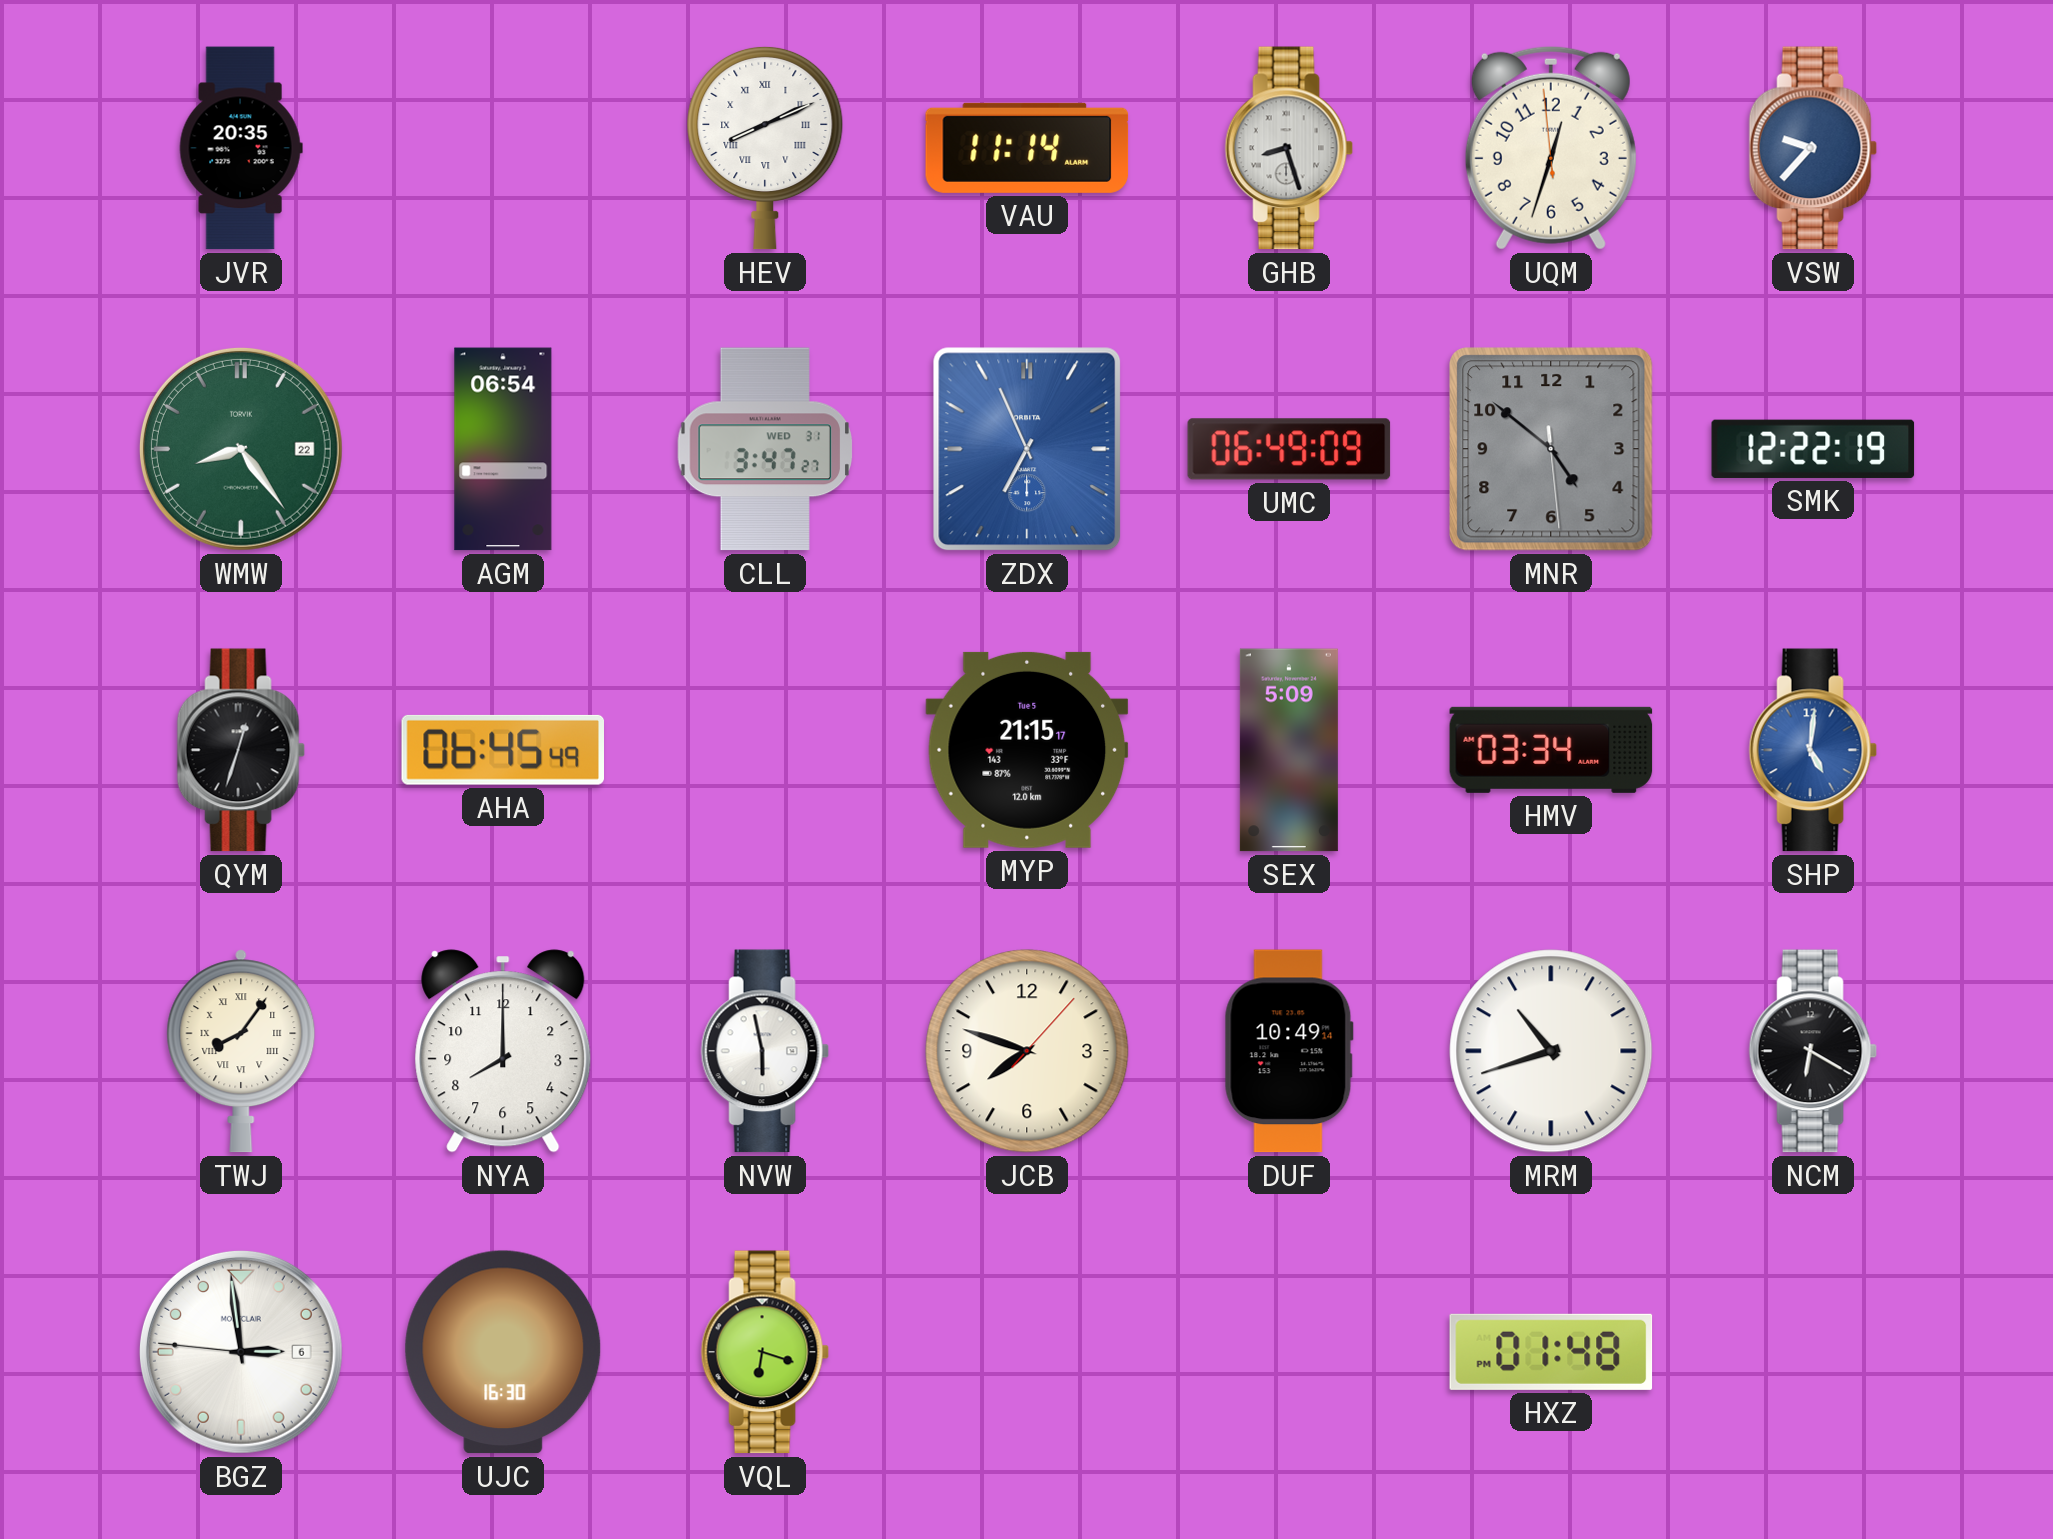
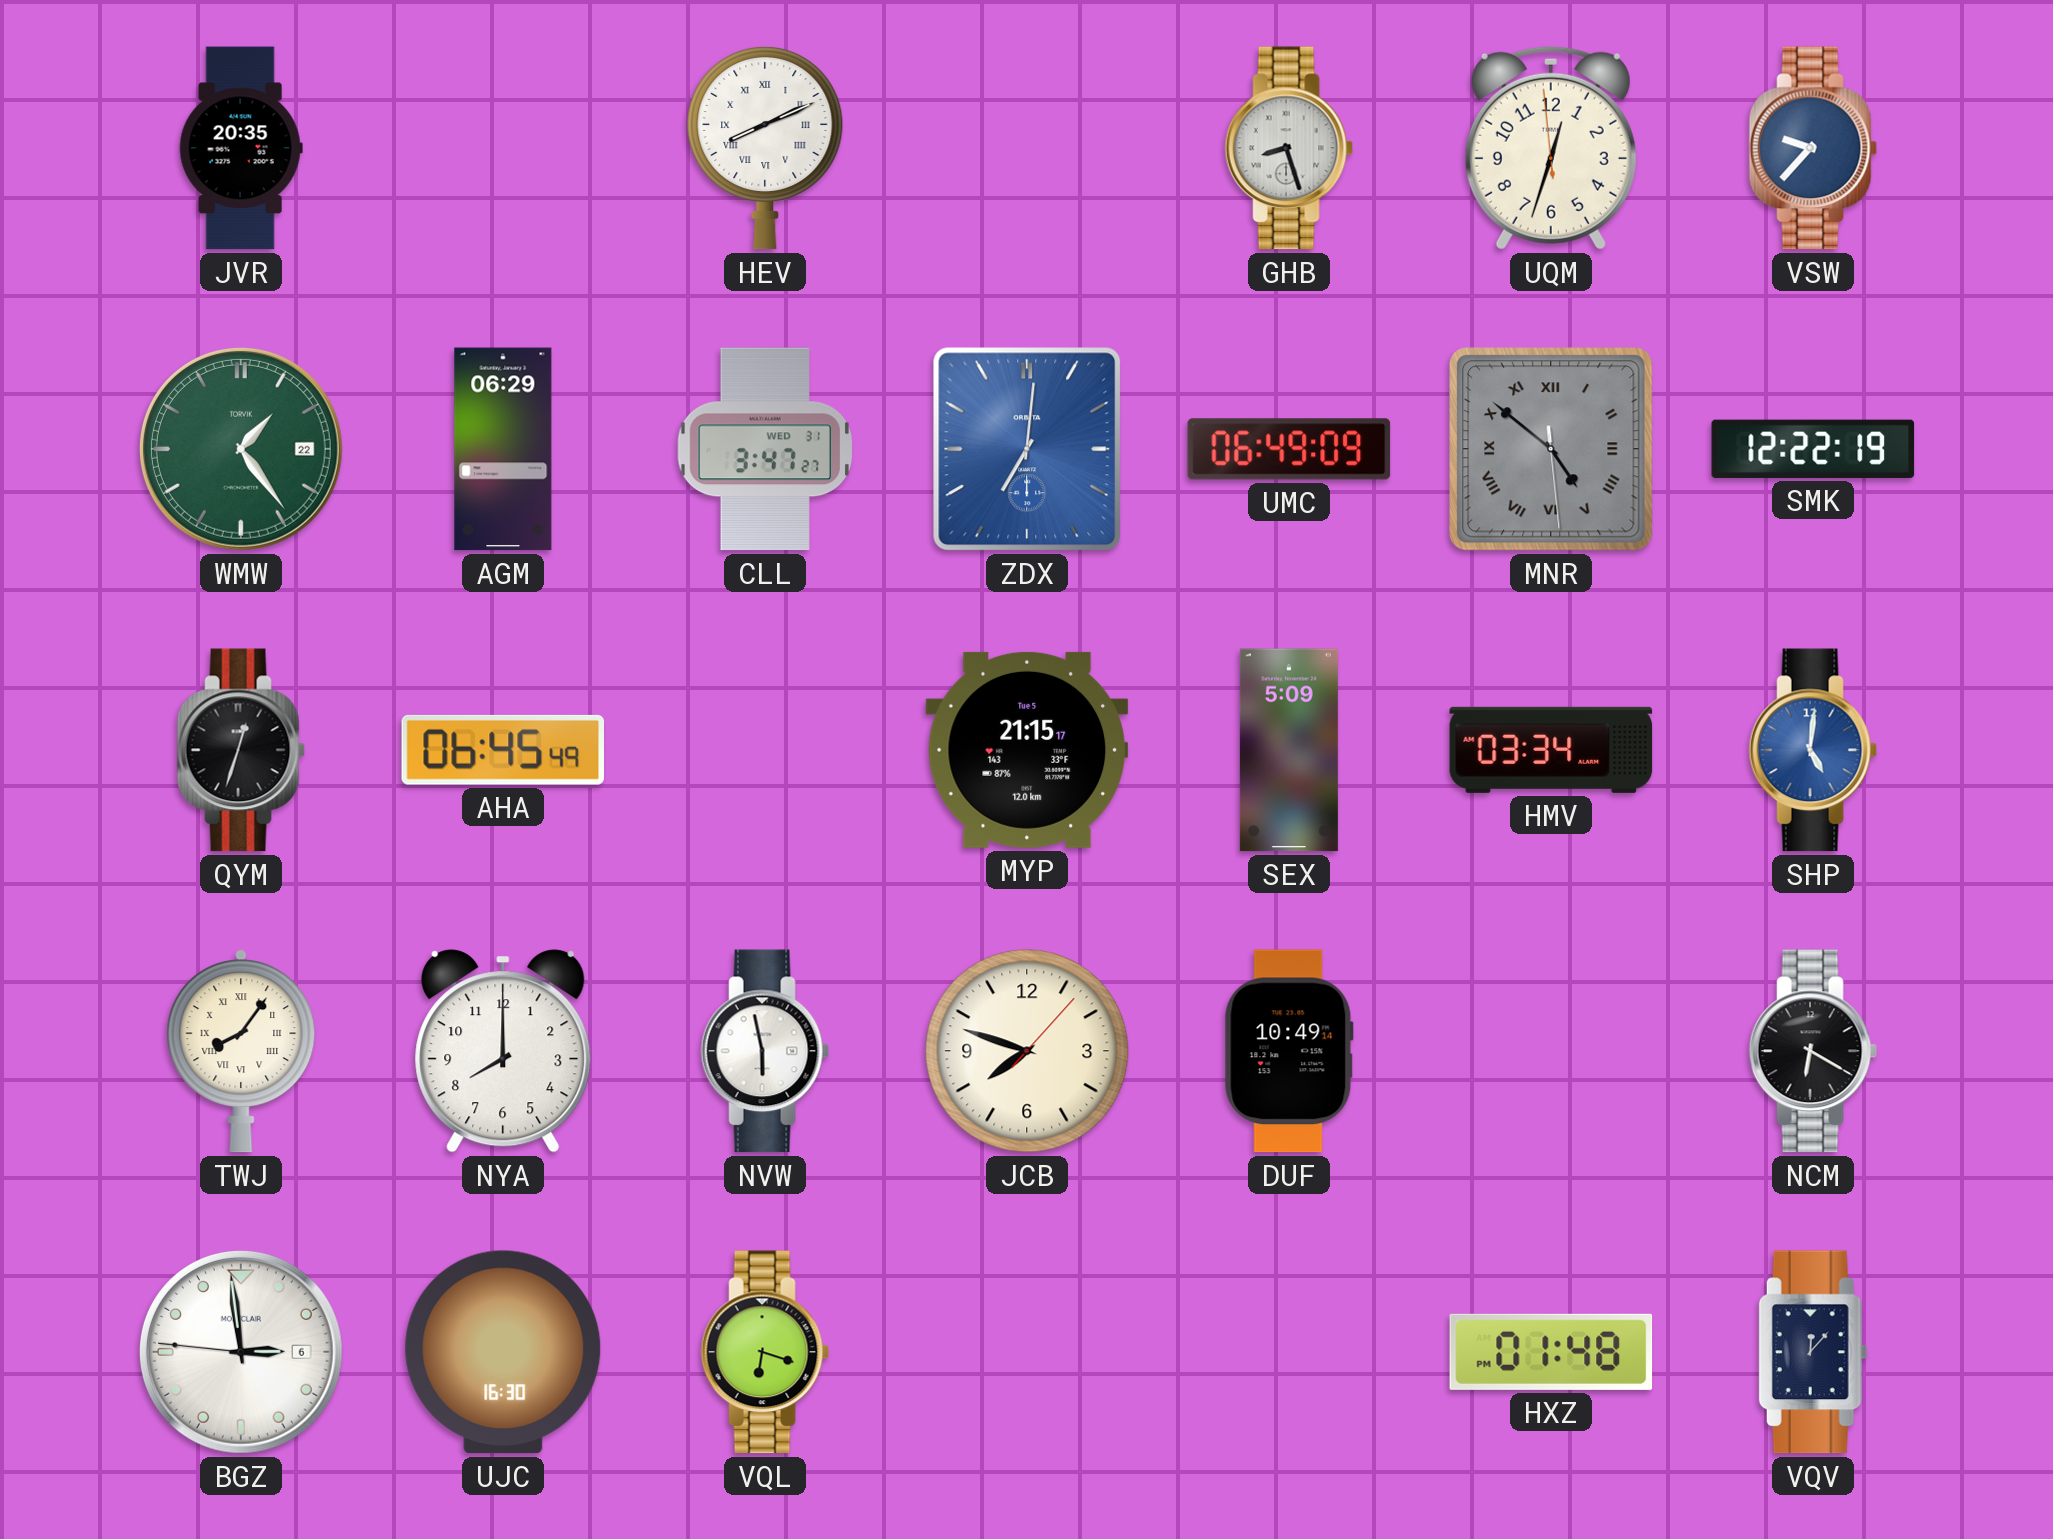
VAU: 11:14 -> none (1027, 148)
WMW: 8:24 -> 1:24 (241, 449)
AGM: 06:54 -> 06:29 (503, 449)
ZDX: 6:56 -> 7:01 (1027, 449)
MNR numerals: Arabic -> Roman (1551, 449)
MRM: 10:42 -> none (1551, 1051)
VQV: none -> 12:07 (1813, 1352)
